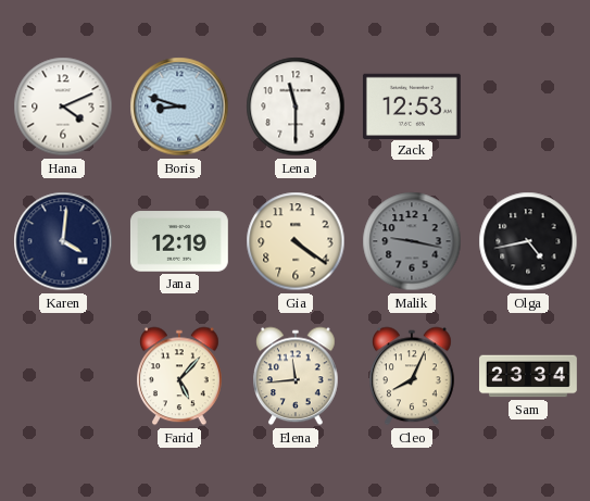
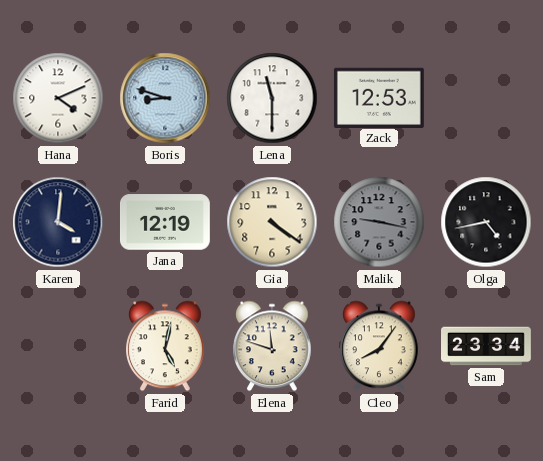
Farid: 5:07 -> 5:02 (166, 346)
Elena: 11:44 -> 11:48 (273, 346)
Cleo: 8:04 -> 8:06 (380, 346)
